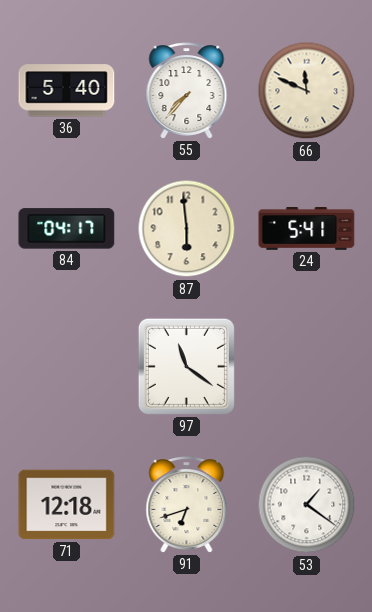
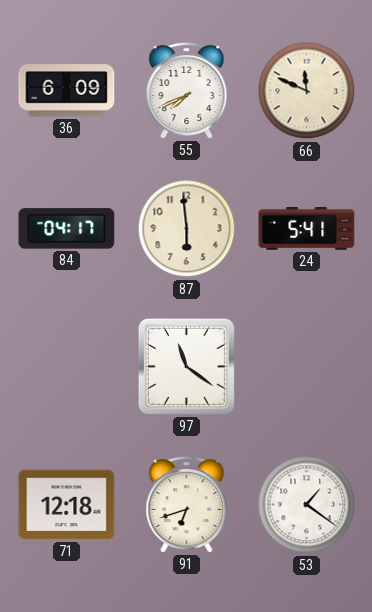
36: 5:40 -> 6:09 (67, 91)
55: 7:37 -> 7:41 (187, 91)
